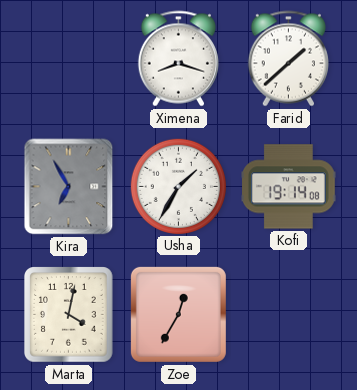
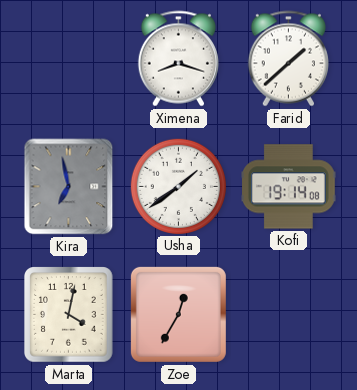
Kira: 6:55 -> 6:58 (69, 187)
Usha: 1:35 -> 1:39 (178, 186)
